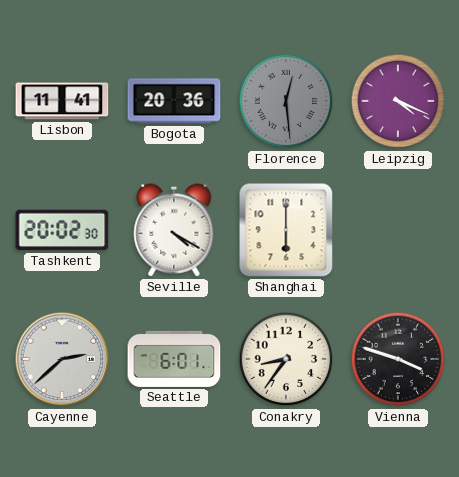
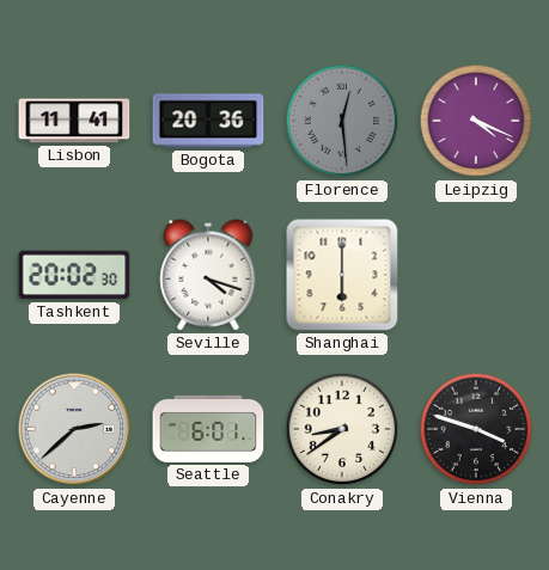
Seville: 4:20 -> 4:18 (208, 275)
Conakry: 8:36 -> 8:39 (342, 429)
